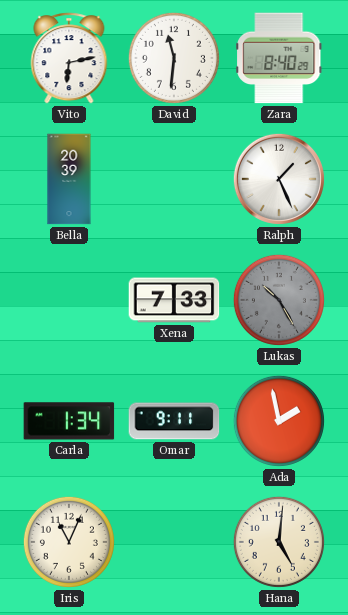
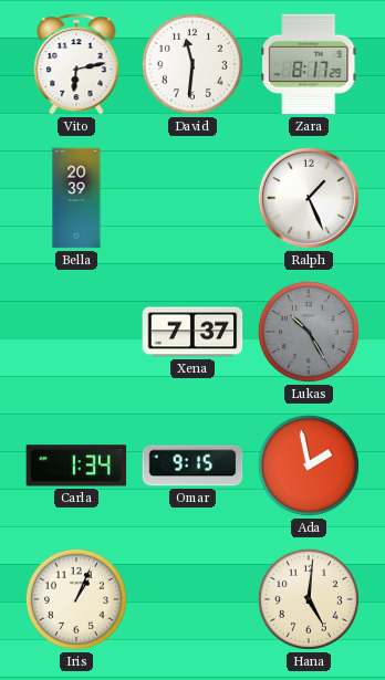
Zara: 8:40 -> 8:17 (309, 64)
Xena: 7:33 -> 7:37 (192, 332)
Omar: 9:11 -> 9:15 (192, 465)
Iris: 11:04 -> 1:04 (76, 599)
